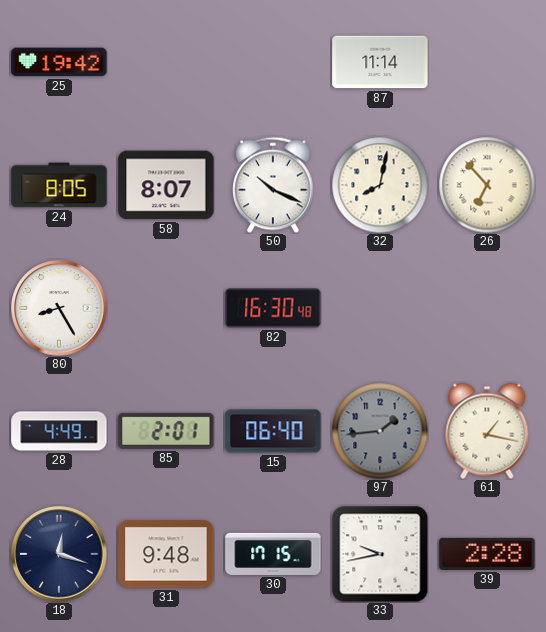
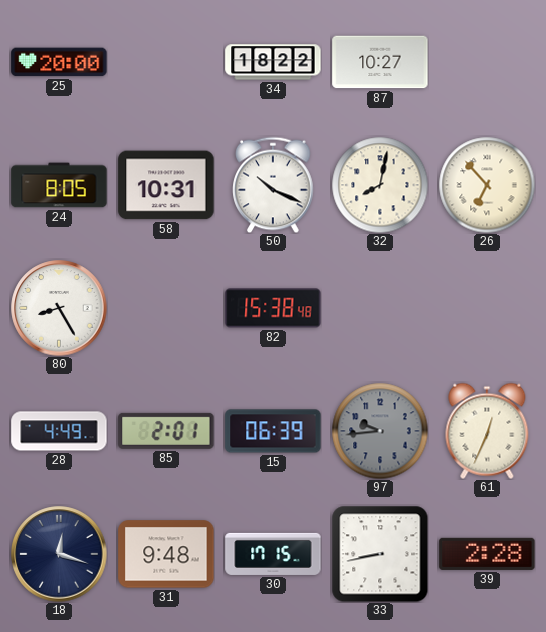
25: 19:42 -> 20:00 (59, 62)
34: none -> 18:22 (273, 62)
87: 11:14 -> 10:27 (380, 62)
58: 8:07 -> 10:31 (166, 185)
82: 16:30 -> 15:38 (273, 308)
15: 06:40 -> 06:39 (273, 431)
97: 1:44 -> 9:44 (380, 431)
61: 1:17 -> 12:34 (487, 431)
33: 9:43 -> 8:43 (380, 554)
